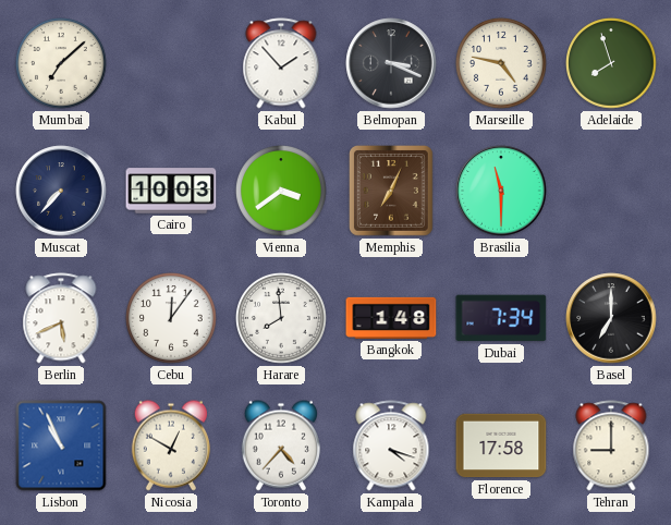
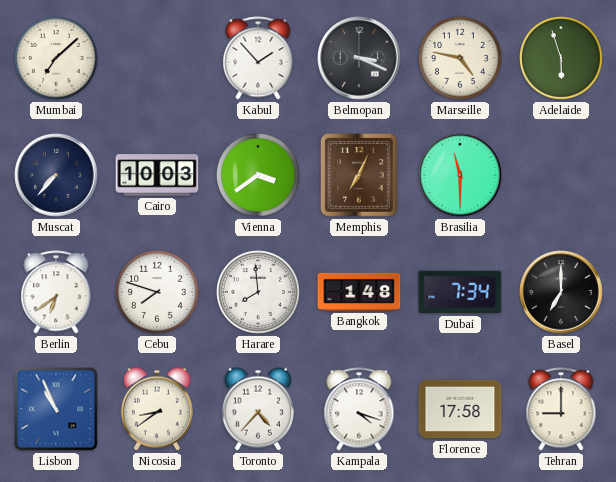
Adelaide: 7:57 -> 5:57 (562, 59)
Berlin: 5:41 -> 6:39 (56, 292)
Cebu: 12:06 -> 7:48 (158, 293)
Nicosia: 12:50 -> 8:39 (157, 409)
